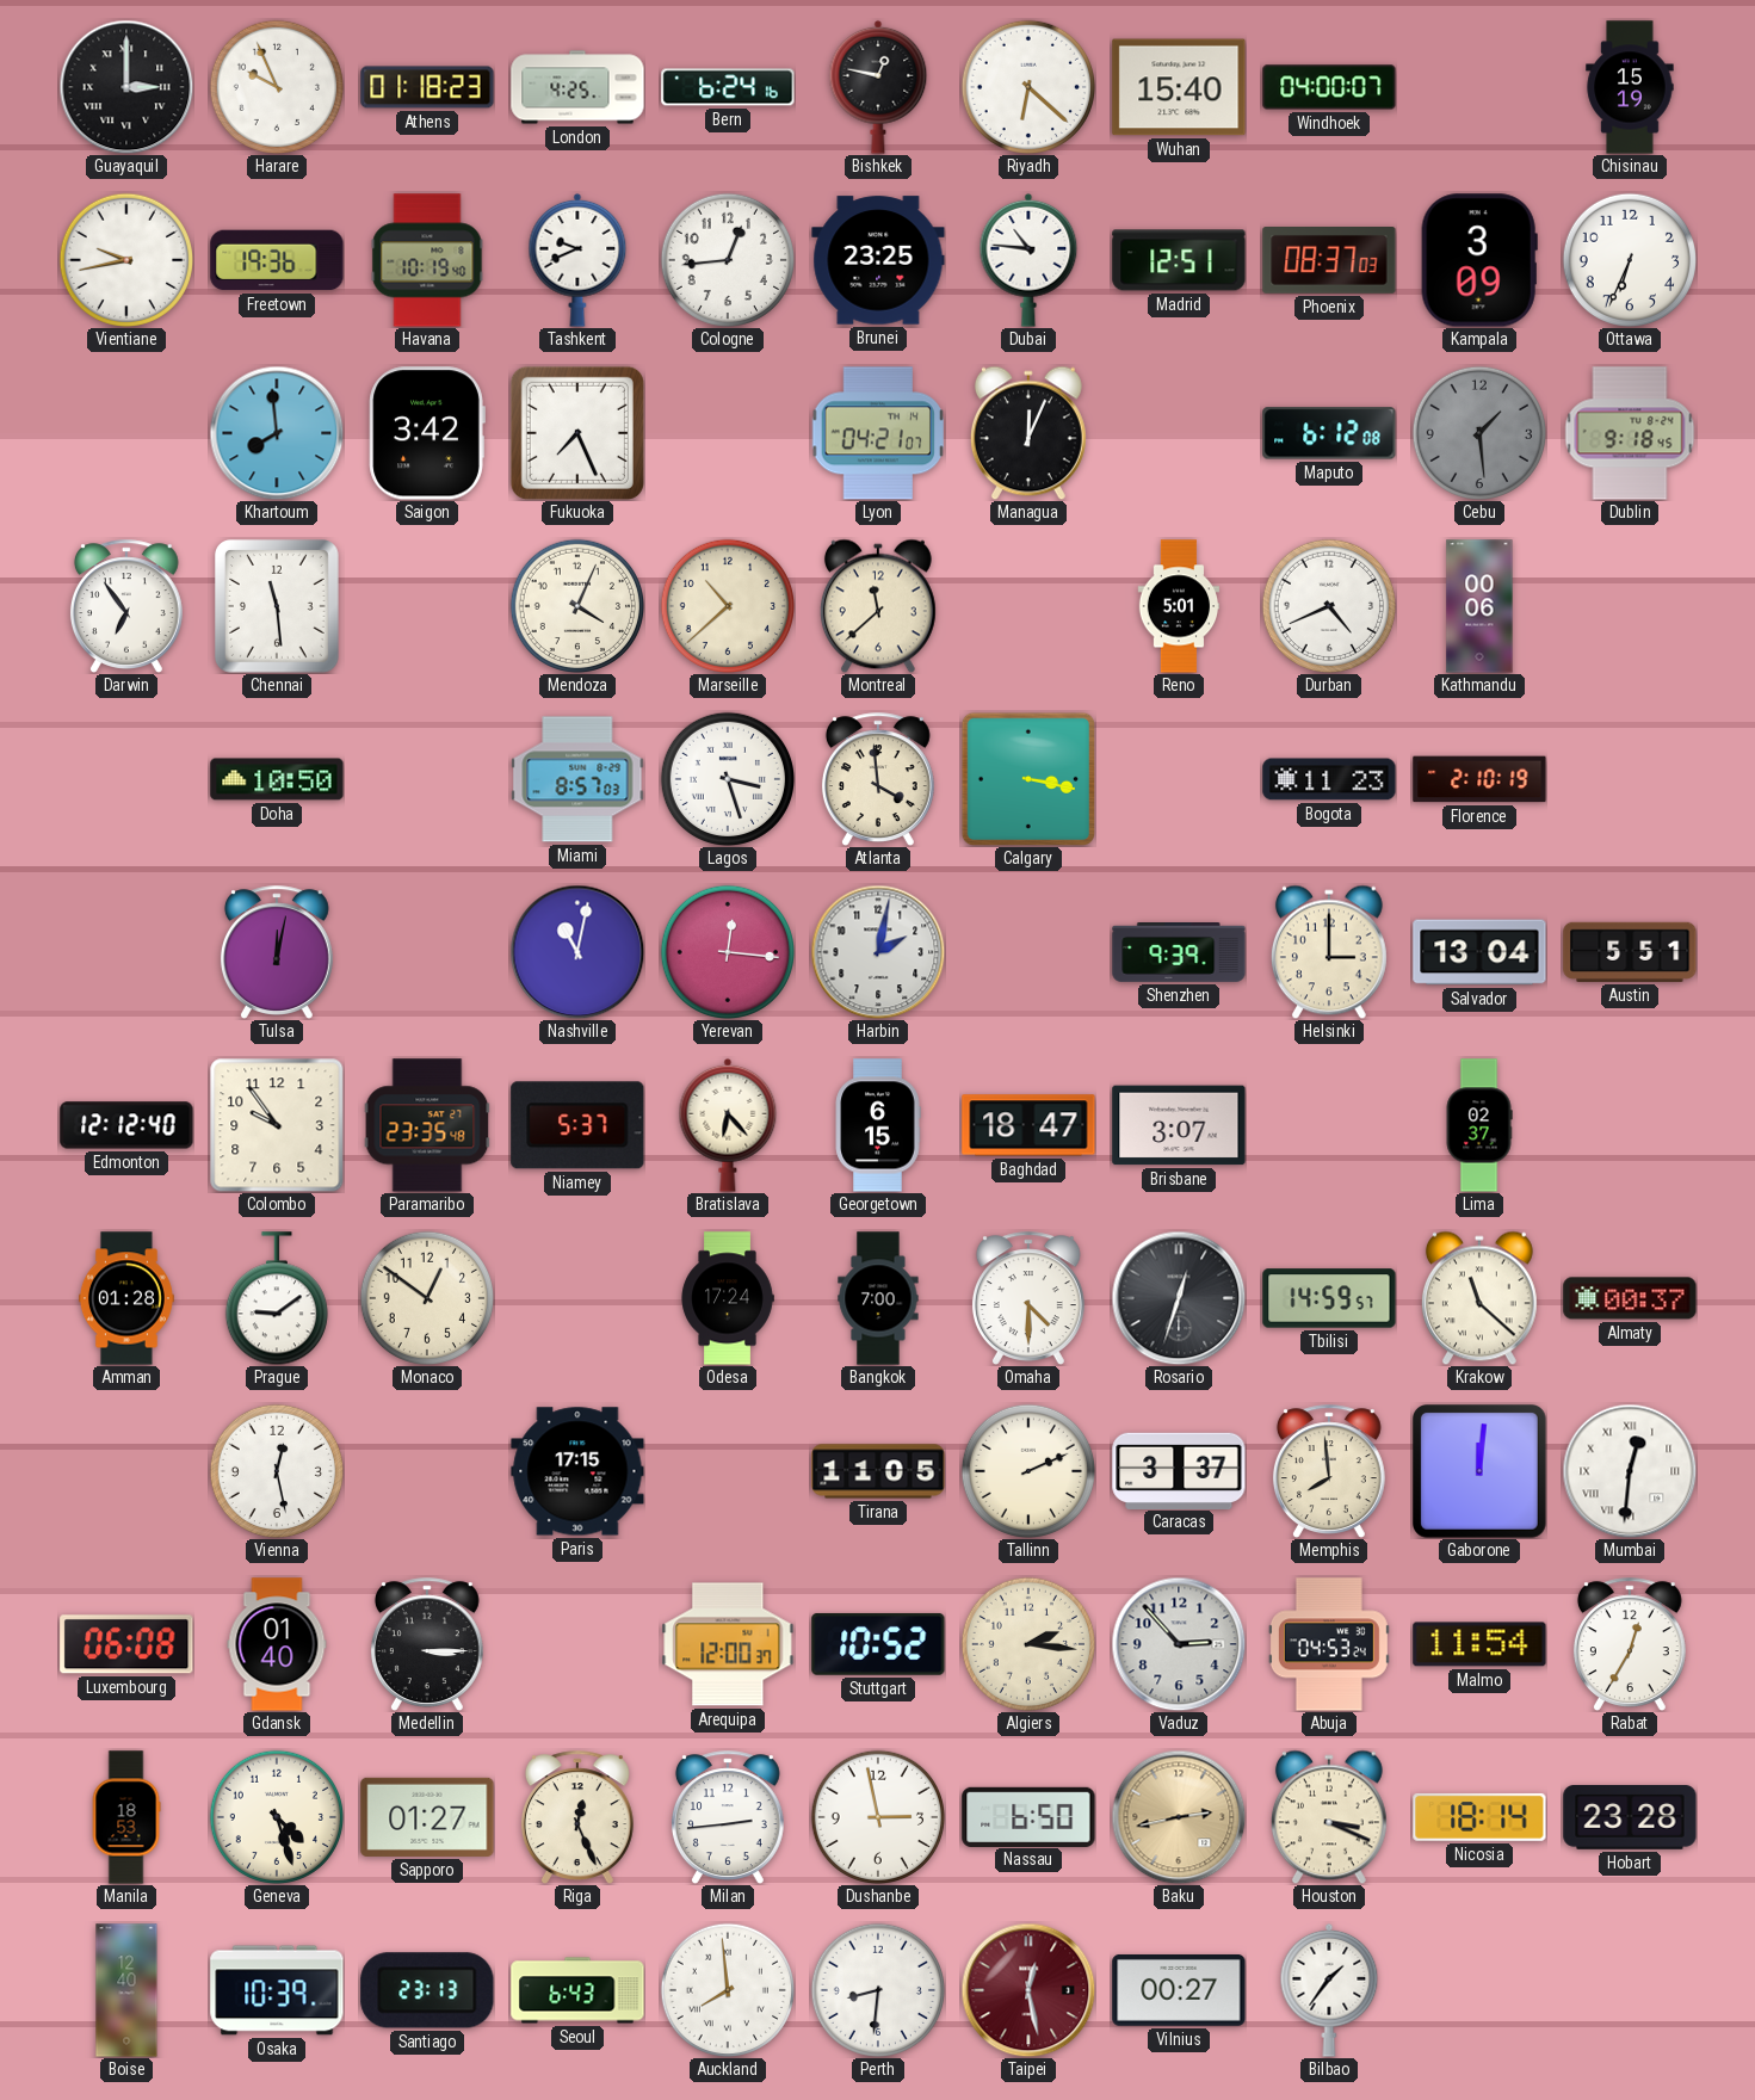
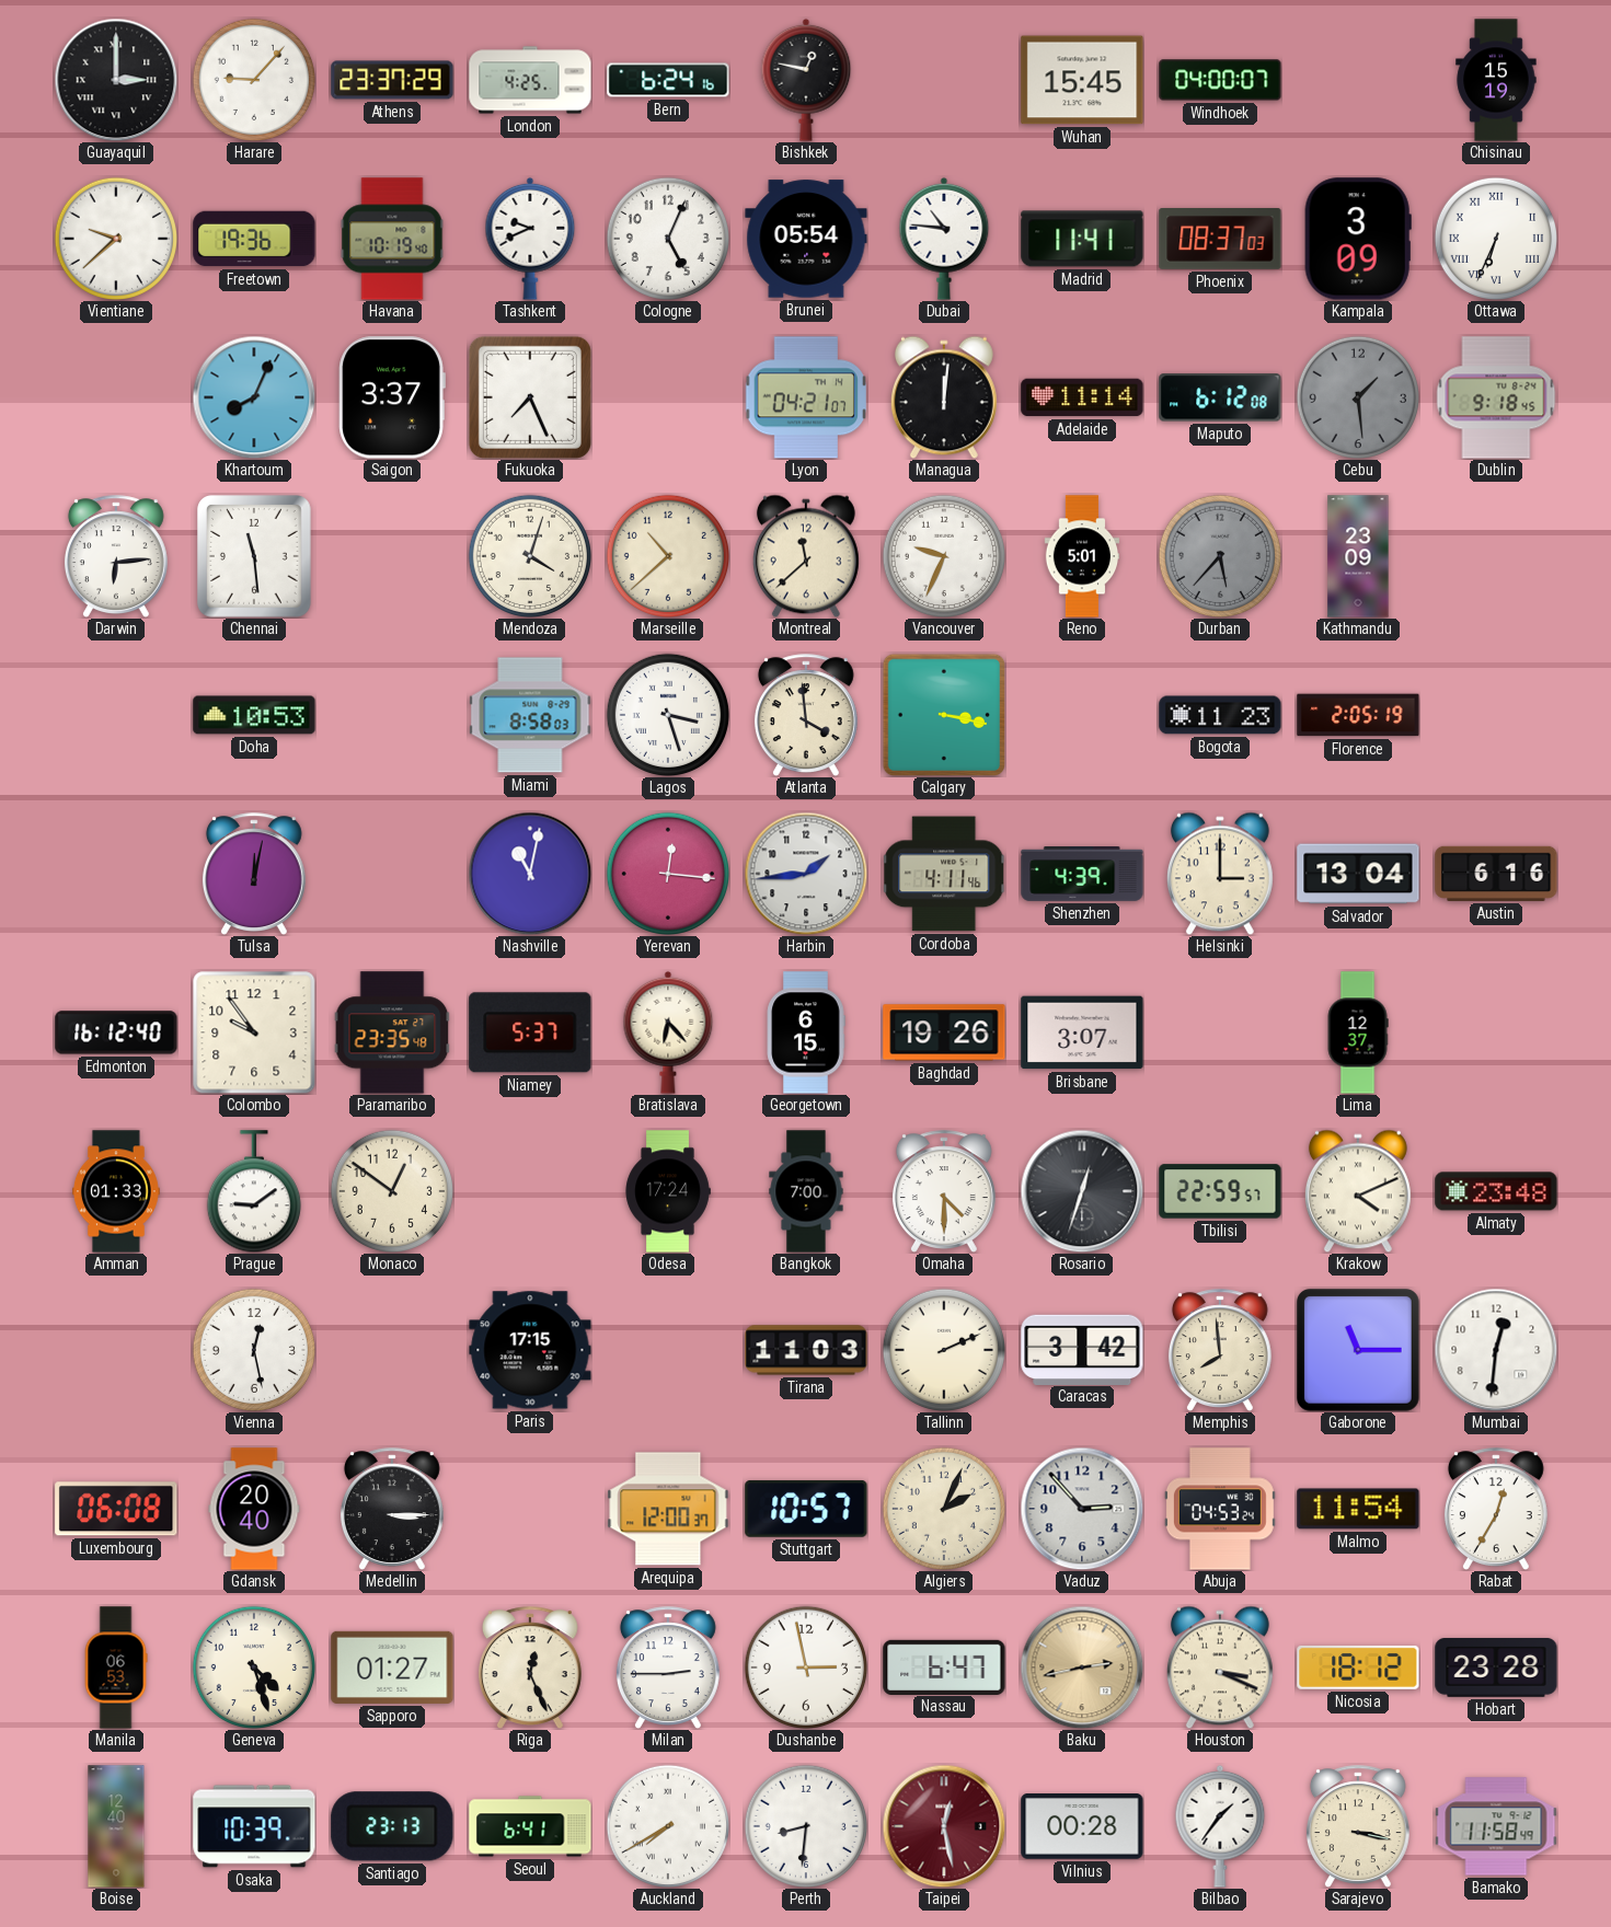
Harare: 9:56 -> 9:07 (253, 79)
Athens: 01:18 -> 23:37 (392, 80)
Riyadh: 6:22 -> none (1027, 86)
Wuhan: 15:40 -> 15:45 (1082, 80)
Vientiane: 9:43 -> 9:38 (115, 238)
Cologne: 12:44 -> 5:04 (667, 238)
Brunei: 23:25 -> 05:54 (806, 239)
Madrid: 12:51 -> 11:41 (1082, 239)
Ottawa numerals: Arabic -> Roman (1495, 238)
Khartoum: 7:59 -> 8:04 (254, 397)
Saigon: 3:42 -> 3:37 (392, 397)
Managua: 12:04 -> 12:01 (944, 397)
Adelaide: none -> 11:14 (1082, 397)
Darwin: 6:54 -> 6:14 (116, 556)
Mendoza: 4:04 -> 4:03 (529, 555)
Vancouver: none -> 9:34 (943, 555)
Durban: 4:41 -> 5:37 (1219, 555)
Durban dial: white -> grey (1219, 555)
Kathmandu: 00:06 -> 23:09 (1358, 556)
Doha: 10:50 -> 10:53 (254, 715)
Miami: 8:57 -> 8:58 (530, 715)
Florence: 2:10 -> 2:05 (1358, 715)
Harbin: 2:02 -> 1:44 (806, 874)
Cordoba: none -> 4:11 (944, 874)
Shenzhen: 9:39 -> 4:39 (1082, 875)
Austin: 5:51 -> 6:16 (1496, 874)
Edmonton: 12:12 -> 16:12 (116, 1032)
Baghdad: 18:47 -> 19:26 (944, 1032)
Lima: 02:37 -> 12:37 (1358, 1032)
Amman: 01:28 -> 01:33 (116, 1191)
Tbilisi: 14:59 -> 22:59 (1220, 1191)
Krakow: 11:22 -> 4:11 (1358, 1191)
Almaty: 00:37 -> 23:48 (1496, 1191)
Tirana: 11:05 -> 11:03 (806, 1350)
Caracas: 3:37 -> 3:42 (1082, 1349)
Gaborone: 12:01 -> 11:15 (1359, 1351)
Mumbai numerals: Roman -> Arabic (1496, 1350)
Gdansk: 01:40 -> 20:40 (254, 1509)
Stuttgart: 10:52 -> 10:57 (806, 1509)
Algiers: 2:16 -> 2:04 (943, 1508)
Manila: 18:53 -> 06:53 (116, 1668)
Milan: 2:44 -> 2:45 (668, 1668)
Nassau: 6:50 -> 6:47 (944, 1666)
Nicosia: 18:14 -> 18:12 (1358, 1668)
Seoul: 6:43 -> 6:41 (530, 1826)
Auckland: 7:59 -> 7:40 (667, 1825)
Vilnius: 00:27 -> 00:28 (1082, 1827)
Sarajevo: none -> 3:17 (1358, 1826)
Bamako: none -> 11:58 (1496, 1826)
